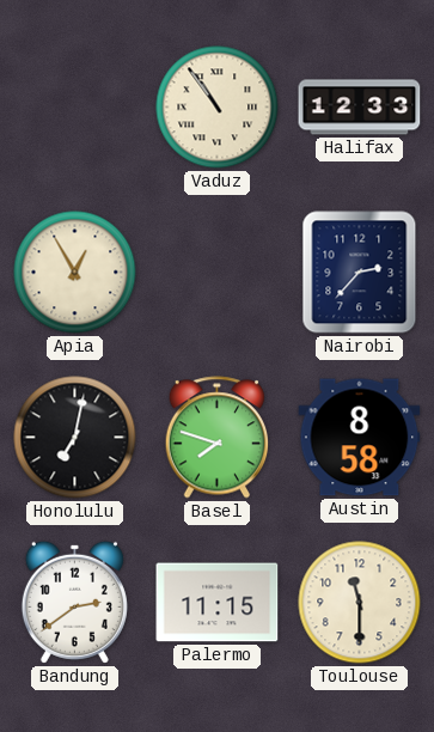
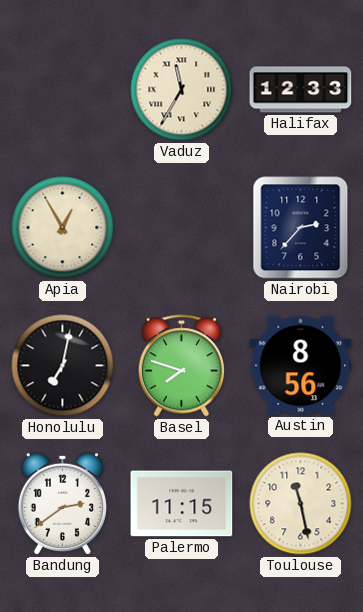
Vaduz: 10:54 -> 11:35 (182, 90)
Austin: 8:58 -> 8:56 (301, 366)
Toulouse: 11:30 -> 11:28 (301, 504)
